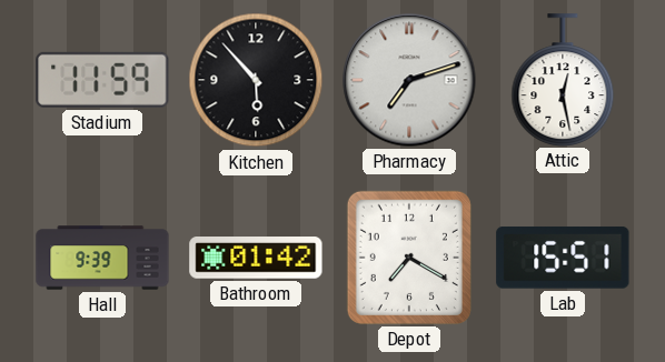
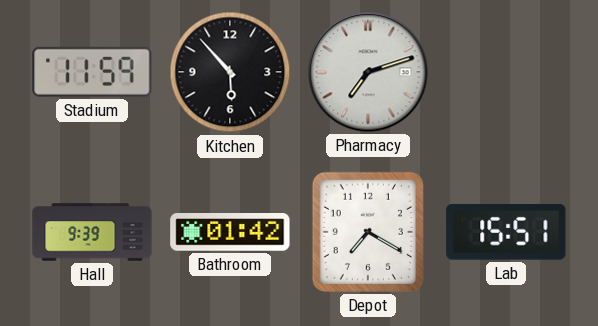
Attic: 12:28 -> none (563, 80)
